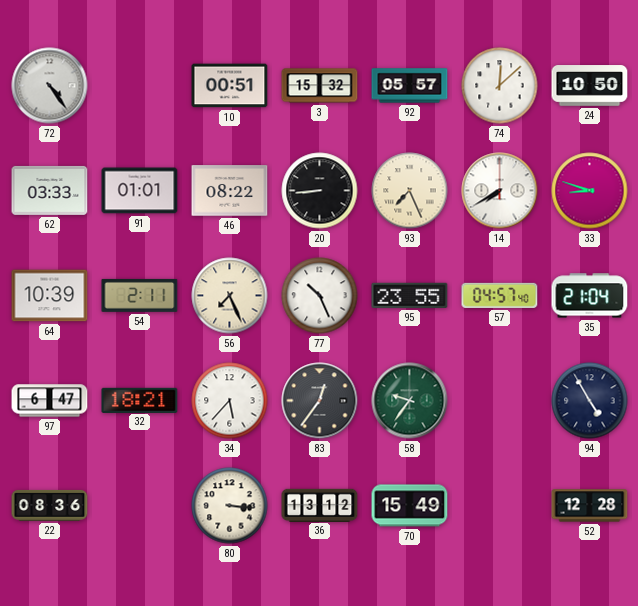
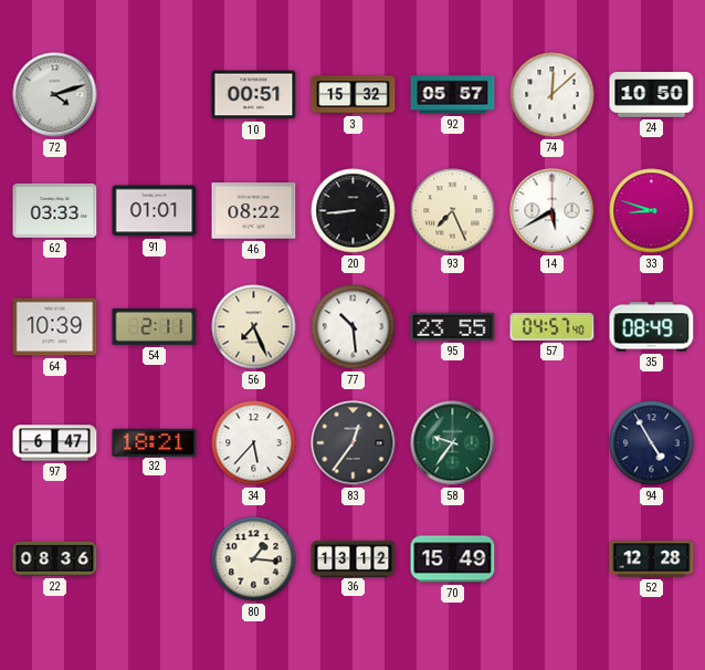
72: 4:24 -> 4:12 (55, 95)
14: 7:40 -> 5:40 (553, 211)
77: 10:26 -> 10:29 (354, 327)
35: 21:04 -> 08:49 (652, 327)
80: 3:16 -> 1:16 (254, 559)
